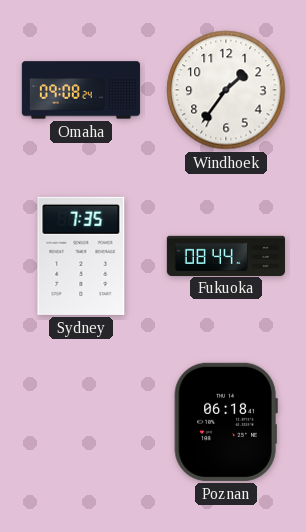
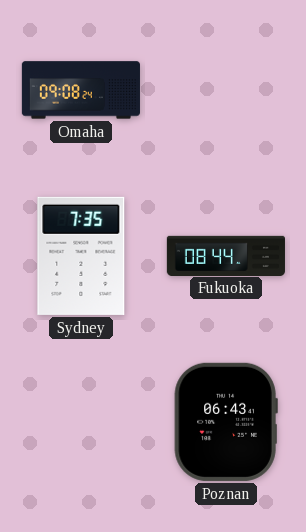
Windhoek: 1:36 -> none (226, 90)
Poznan: 06:18 -> 06:43 (226, 422)
